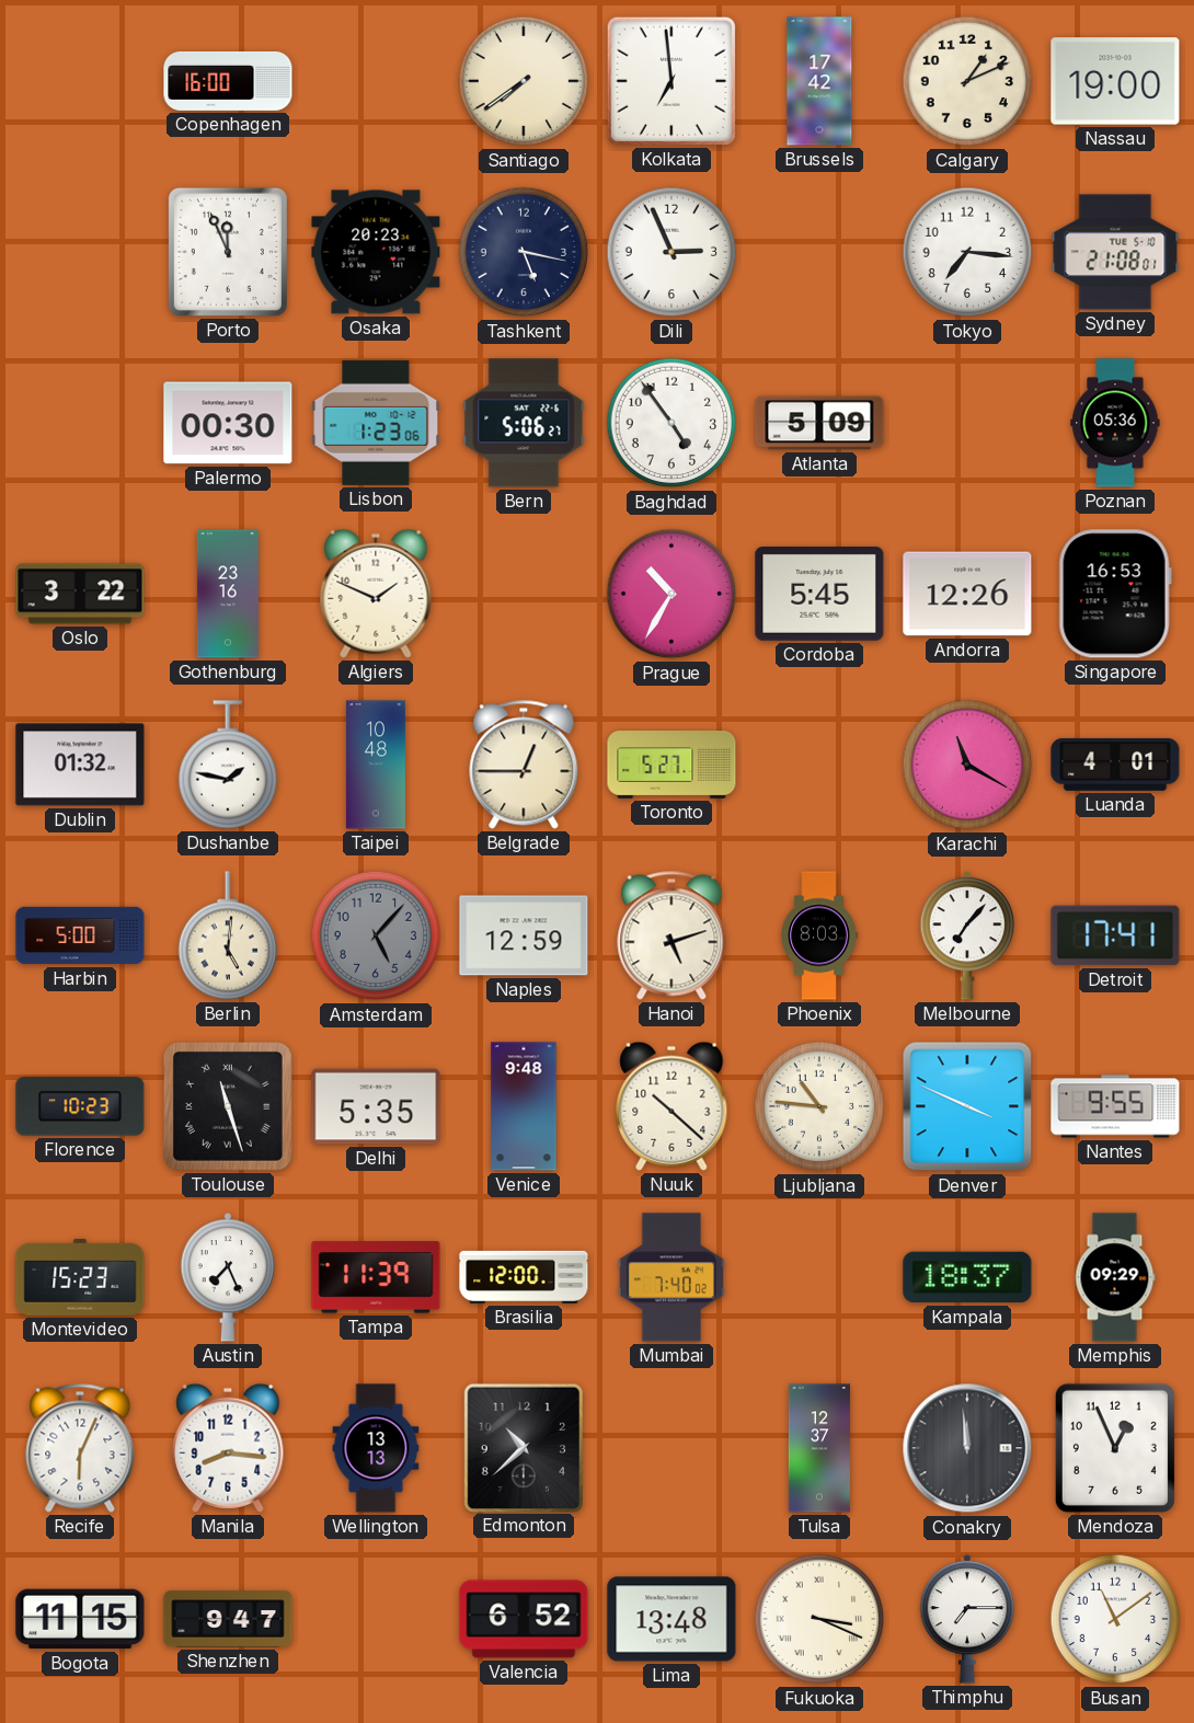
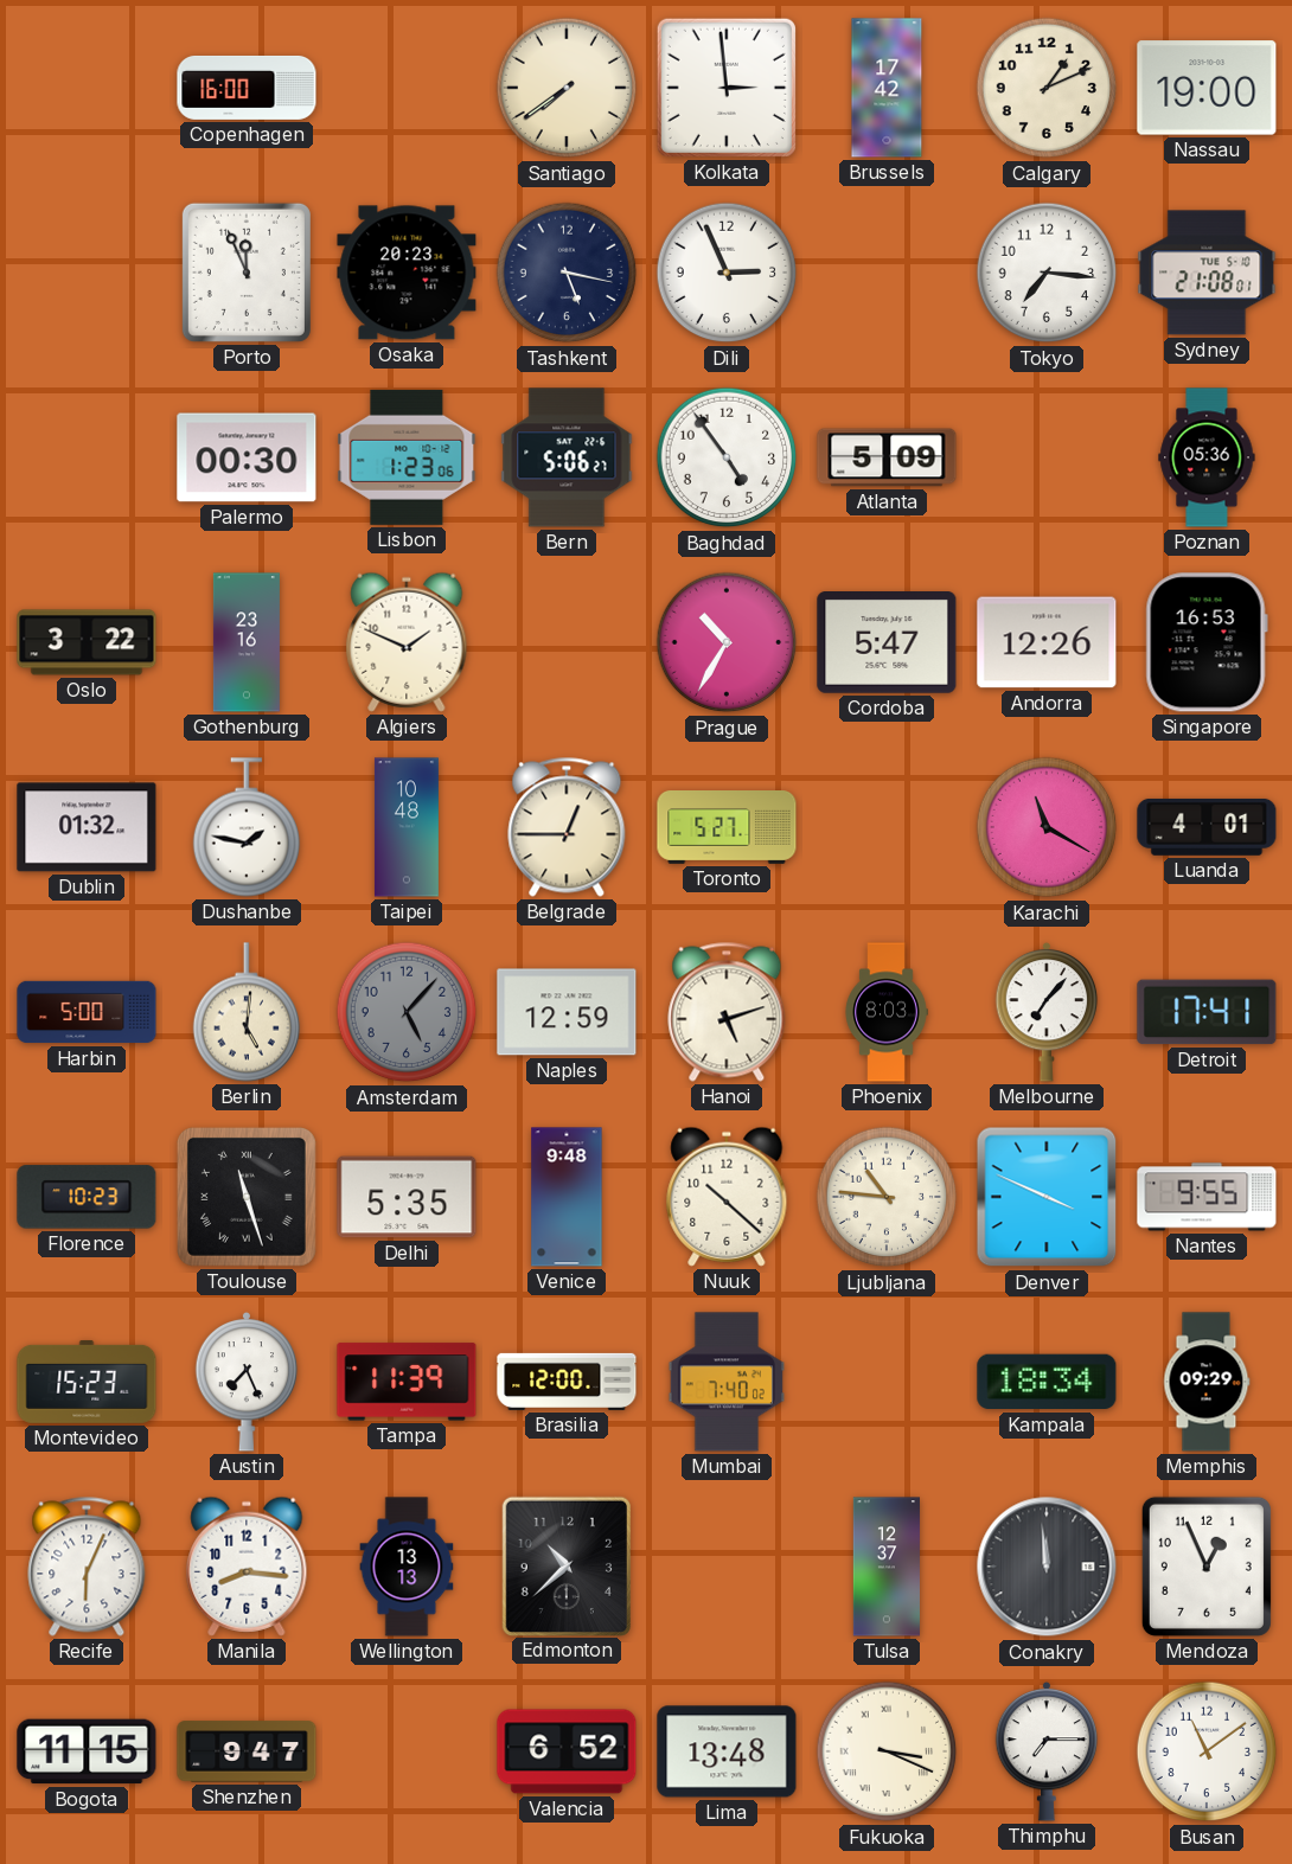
Kolkata: 6:59 -> 2:59 (727, 88)
Cordoba: 5:45 -> 5:47 (887, 643)
Kampala: 18:37 -> 18:34 (1047, 1382)
